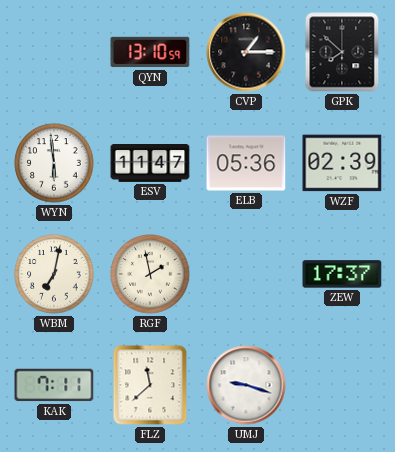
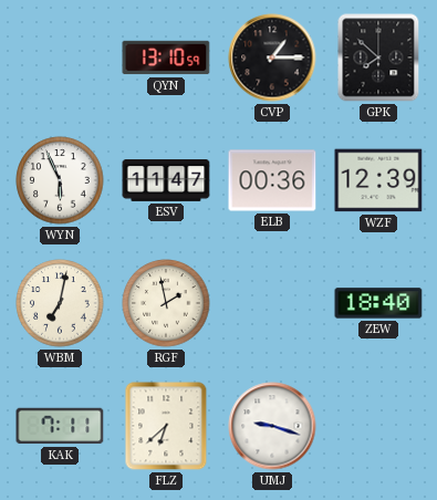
WYN: 5:59 -> 5:56 (60, 180)
ELB: 05:36 -> 00:36 (272, 180)
WZF: 02:39 -> 12:39 (378, 180)
ZEW: 17:37 -> 18:40 (378, 303)
FLZ: 11:38 -> 6:38 (166, 426)
